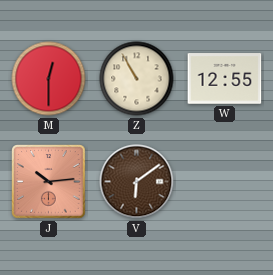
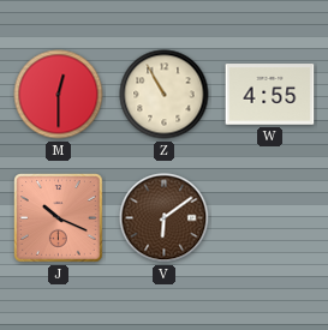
W: 12:55 -> 4:55 (270, 95)
J: 10:14 -> 10:19 (59, 218)
